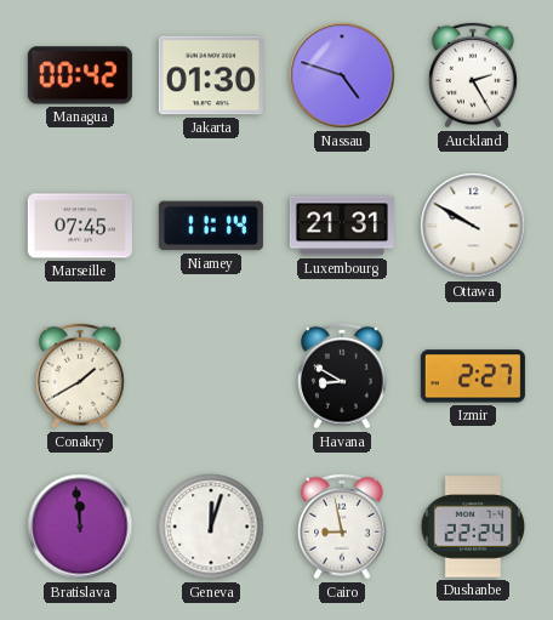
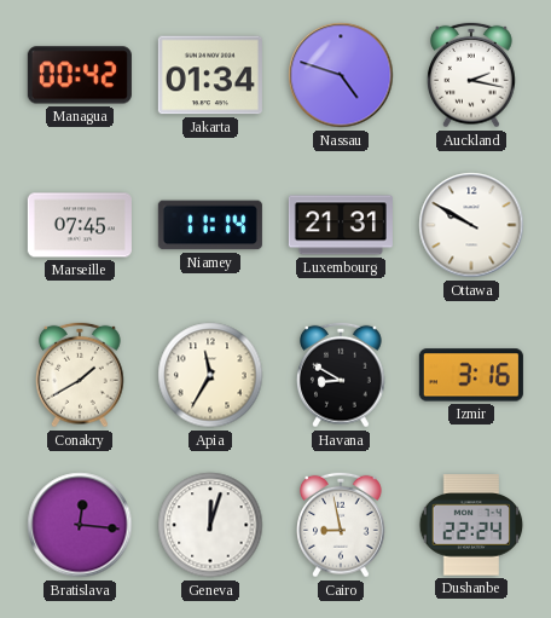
Jakarta: 01:30 -> 01:34 (210, 75)
Auckland: 2:25 -> 2:17 (471, 75)
Apia: none -> 11:35 (210, 375)
Izmir: 2:27 -> 3:16 (471, 375)
Bratislava: 11:59 -> 12:16 (80, 525)
